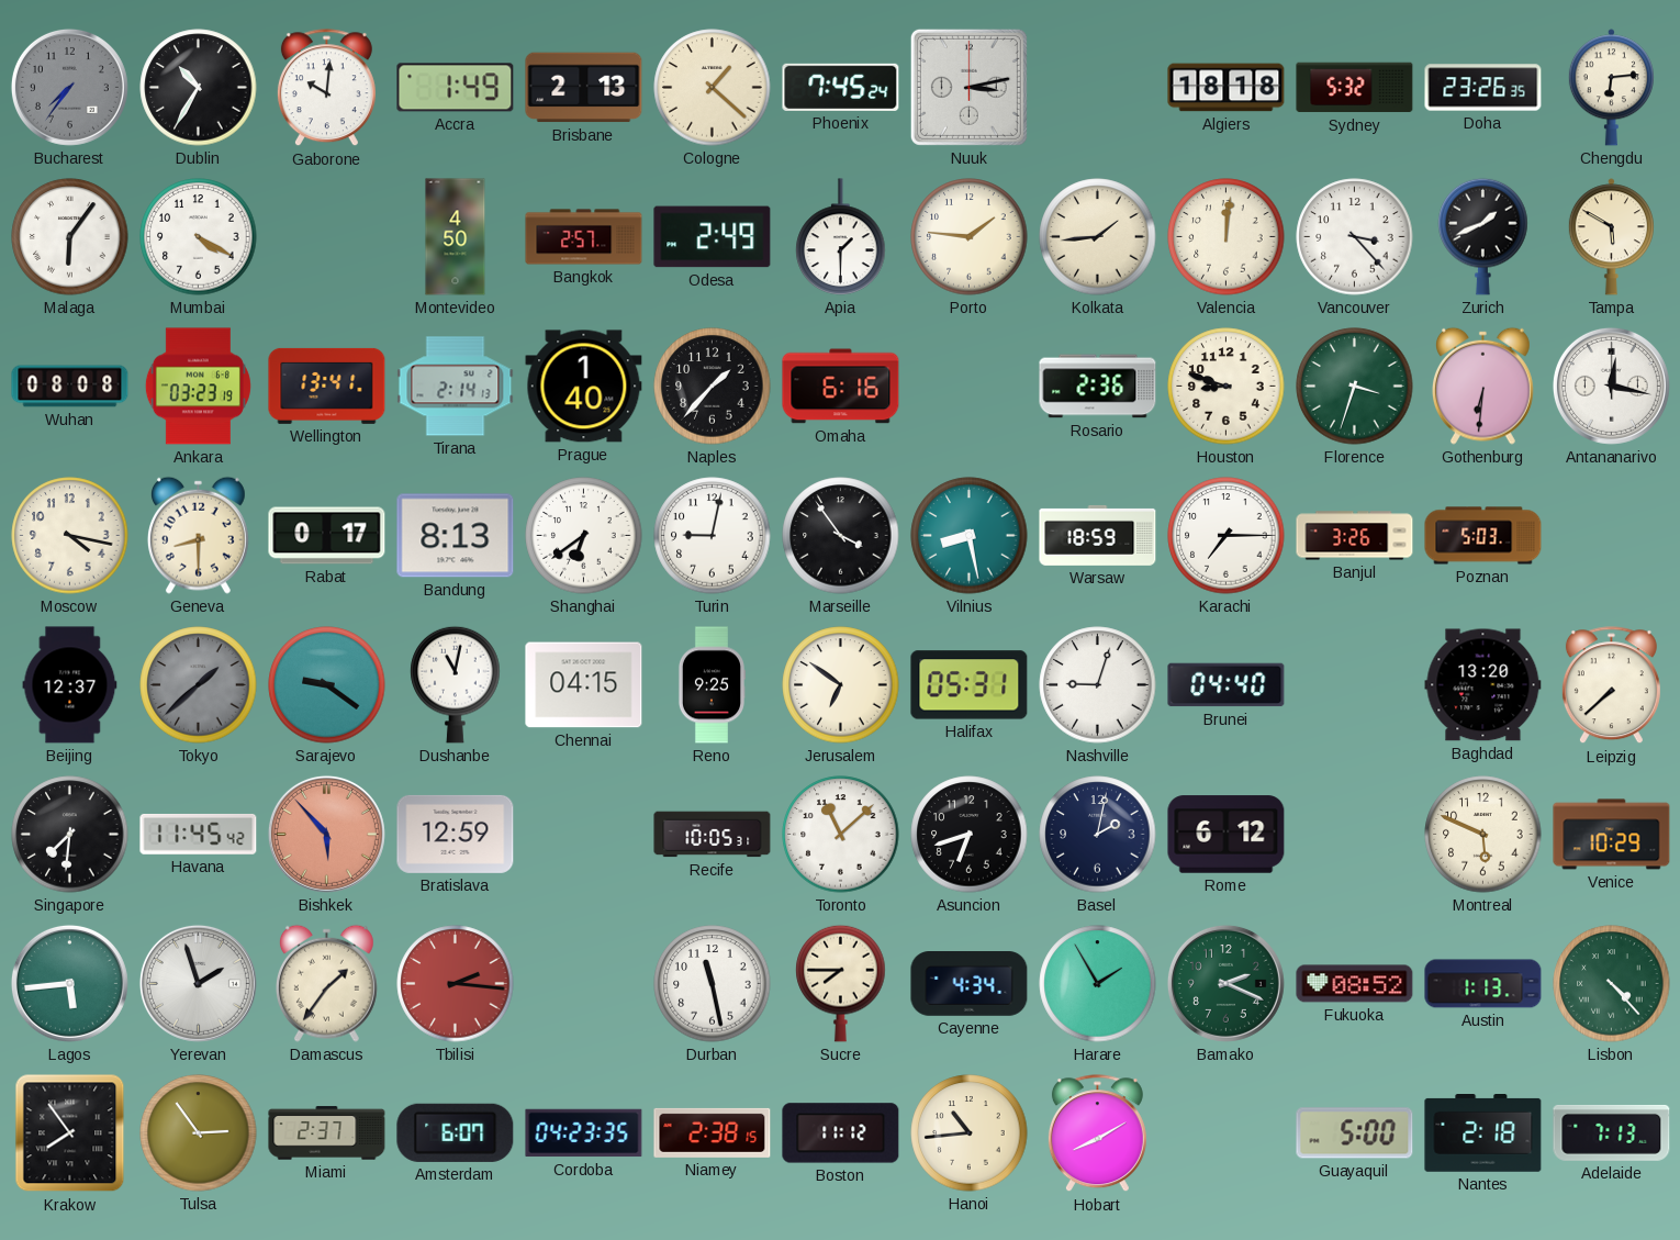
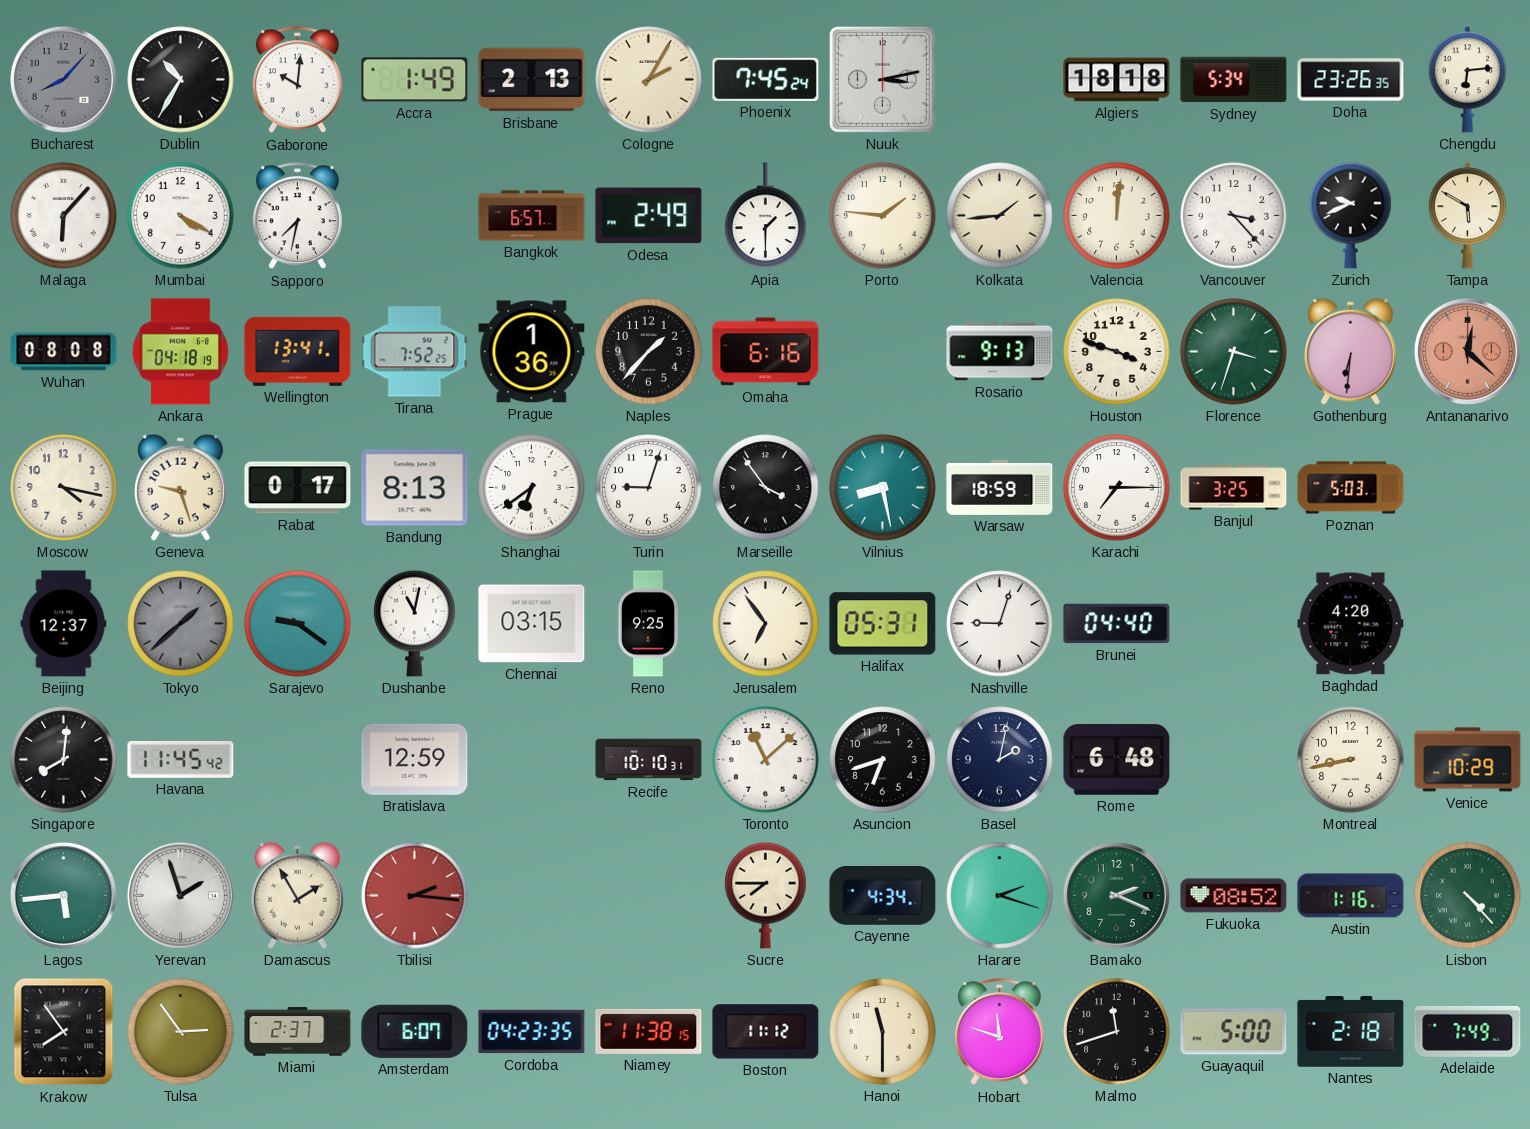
Bucharest: 7:36 -> 8:07 (63, 79)
Cologne: 1:22 -> 2:05 (649, 80)
Sydney: 5:32 -> 5:34 (1234, 80)
Malaga: 6:06 -> 6:07 (64, 216)
Sapporo: none -> 7:32 (297, 216)
Montevideo: 4:50 -> none (456, 237)
Bangkok: 2:57 -> 6:57 (532, 216)
Zurich: 1:41 -> 9:41 (1351, 215)
Ankara: 03:23 -> 04:18 (180, 352)
Tirana: 2:14 -> 7:52 (415, 352)
Prague: 1:40 -> 1:36 (532, 352)
Rosario: 2:36 -> 9:13 (1000, 352)
Houston: 8:48 -> 3:48 (1117, 352)
Antananarivo: 12:17 -> 12:22 (1467, 351)
Antananarivo dial: white -> salmon (1467, 351)
Geneva: 8:30 -> 9:27 (180, 487)
Turin: 9:02 -> 9:03 (649, 488)
Banjul: 3:26 -> 3:25 (1234, 488)
Chennai: 04:15 -> 03:15 (532, 624)
Jerusalem: 6:51 -> 6:54 (766, 624)
Baghdad: 13:20 -> 4:20 (1351, 624)
Leipzig: 7:38 -> none (1611, 685)
Singapore: 7:31 -> 8:01 (64, 760)
Bishkek: 5:53 -> none (326, 834)
Recife: 10:05 -> 10:10 (649, 760)
Rome: 6:12 -> 6:48 (1117, 760)
Montreal: 5:49 -> 8:43 (1351, 760)
Damascus: 1:36 -> 1:55 (297, 895)
Durban: 11:28 -> none (713, 984)
Harare: 1:55 -> 2:18 (1000, 896)
Austin: 1:13 -> 1:16 (1351, 896)
Niamey: 2:38 -> 11:38 (649, 1031)
Hanoi: 10:44 -> 11:30 (883, 1032)
Hobart: 8:10 -> 11:48 (999, 1032)
Malmo: none -> 11:42 (1117, 1032)
Adelaide: 7:13 -> 7:49 (1468, 1031)
